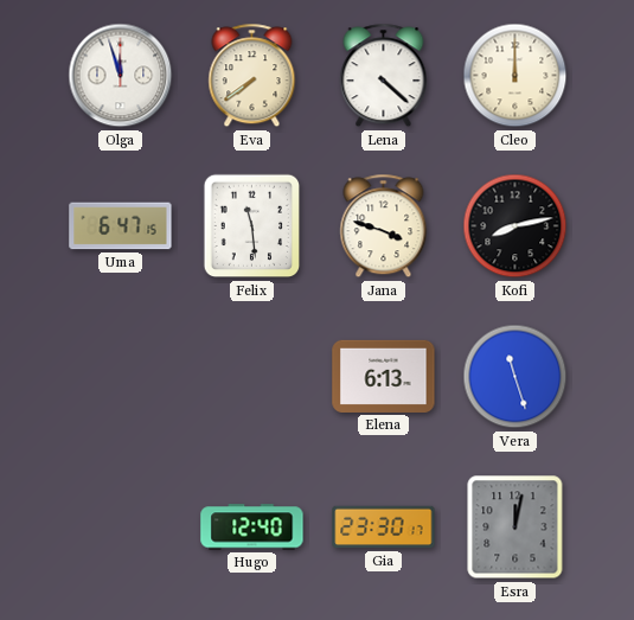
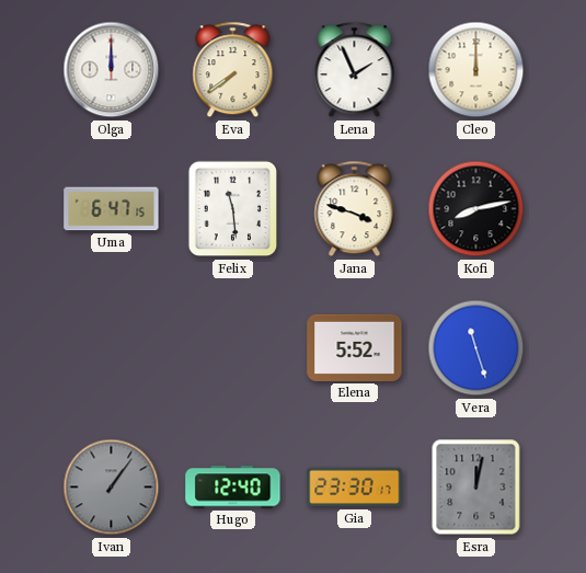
Olga: 11:57 -> 12:00 (112, 70)
Lena: 4:22 -> 1:56 (355, 70)
Elena: 6:13 -> 5:52 (355, 347)
Ivan: none -> 1:06 (112, 488)
